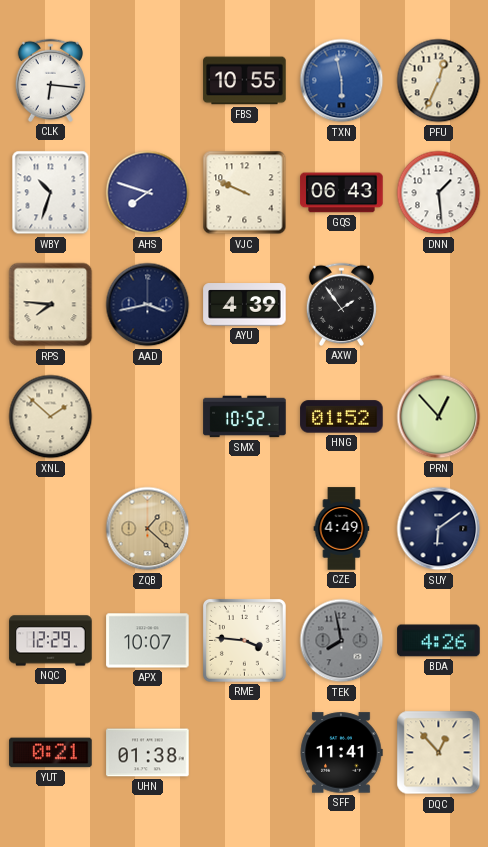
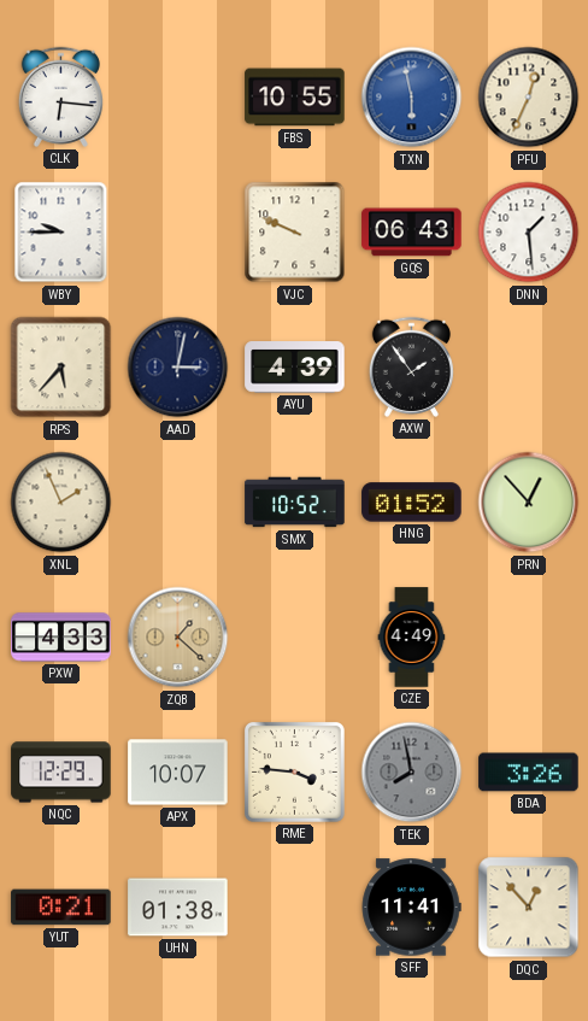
WBY: 10:33 -> 9:45 (61, 233)
AHS: 7:48 -> none (148, 193)
RPS: 7:46 -> 5:37 (61, 368)
AAD: 3:43 -> 3:02 (178, 368)
XNL: 1:52 -> 1:56 (61, 503)
PXW: none -> 4:33 (61, 638)
SUY: 6:09 -> none (439, 529)
BDA: 4:26 -> 3:26 (529, 773)
